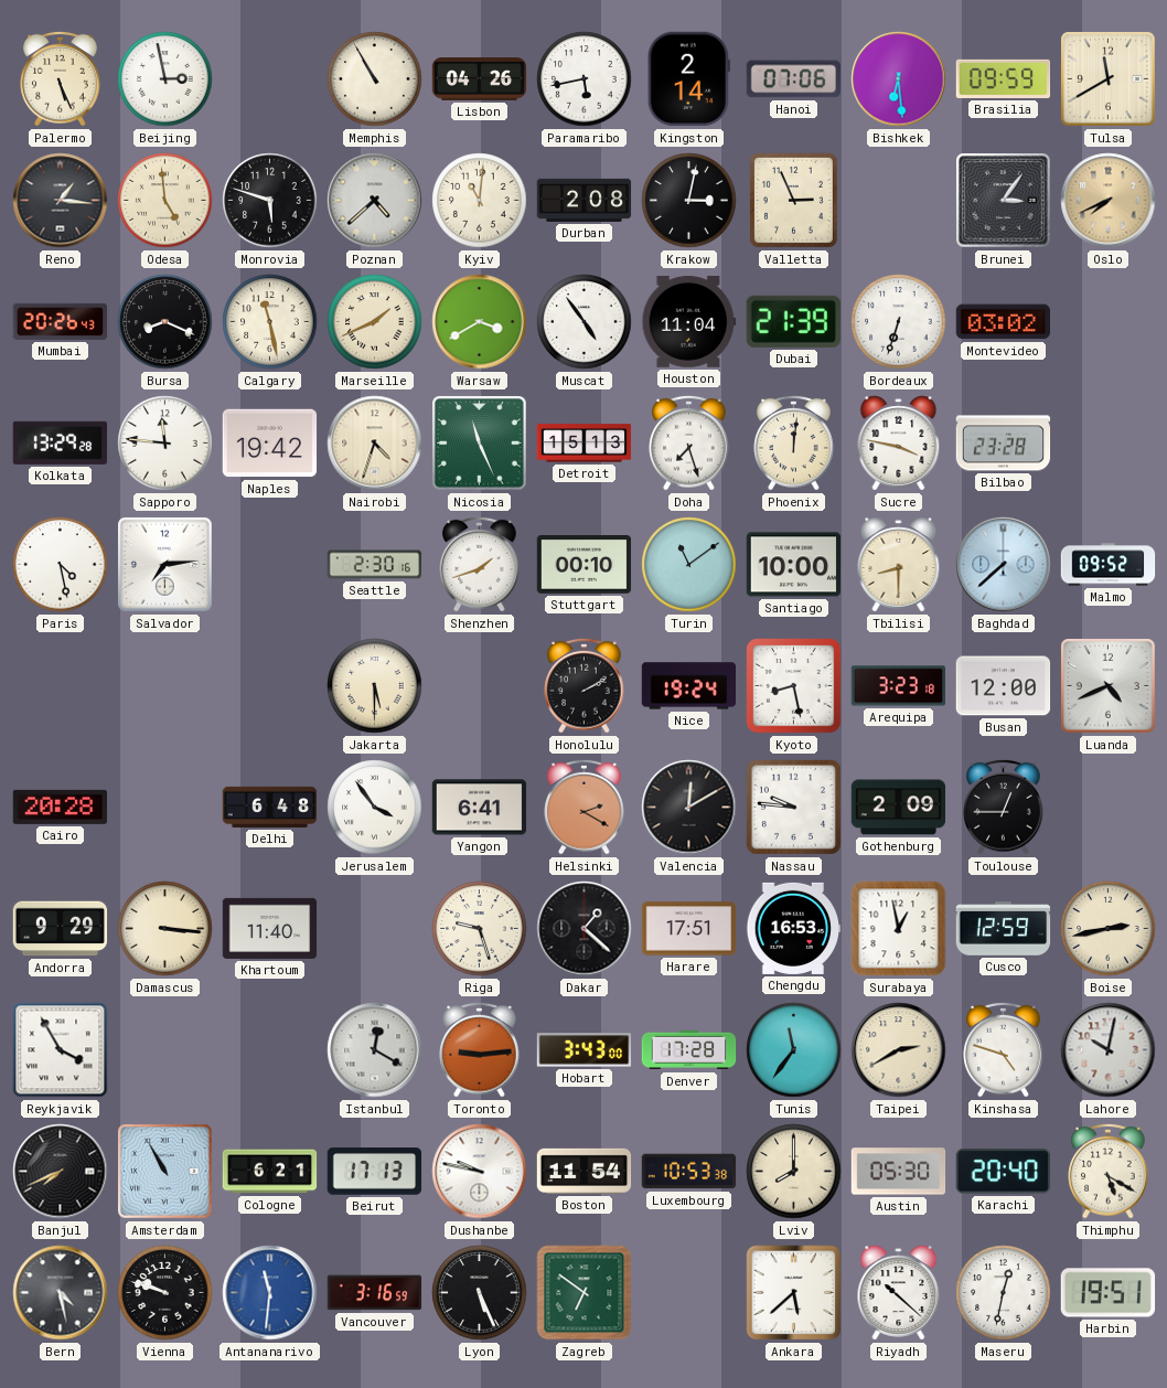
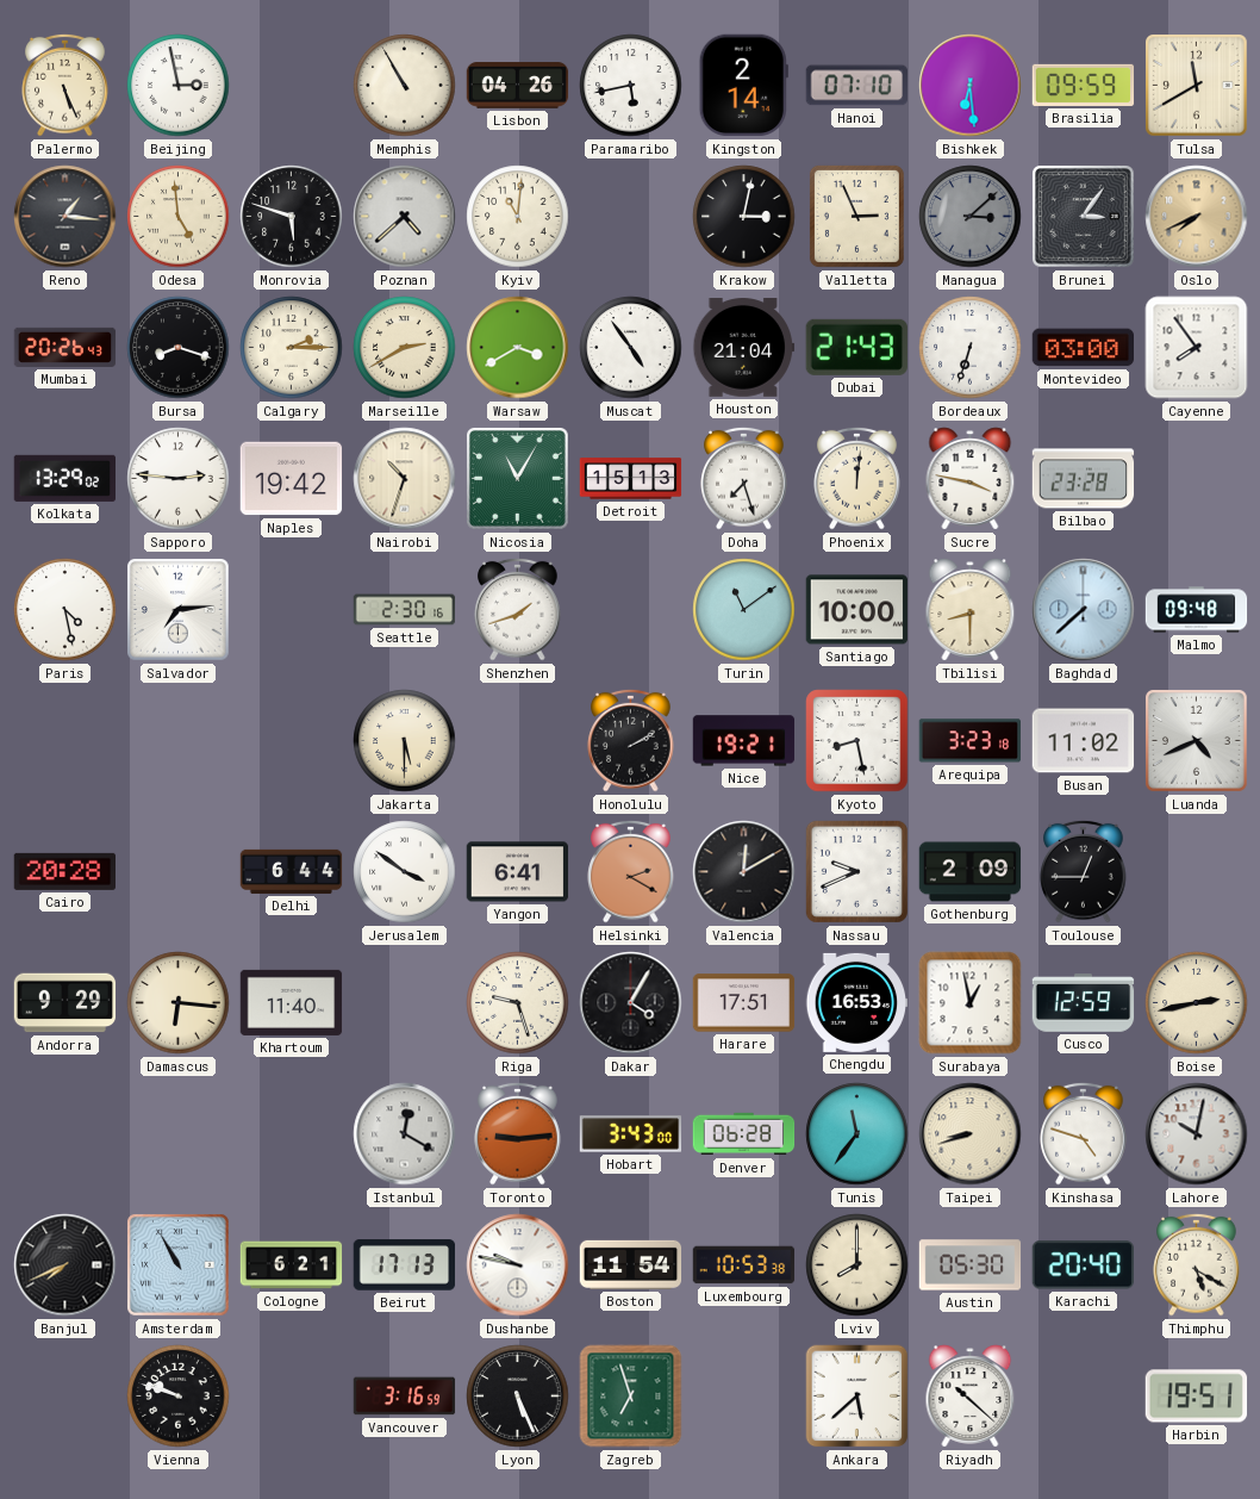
Hanoi: 07:06 -> 07:10 (856, 86)
Durban: 2:08 -> none (585, 200)
Managua: none -> 3:08 (971, 217)
Bursa: 8:19 -> 8:18 (179, 348)
Calgary: 11:28 -> 2:15 (292, 348)
Marseille: 1:41 -> 2:40 (405, 348)
Houston: 11:04 -> 21:04 (744, 348)
Dubai: 21:39 -> 21:43 (856, 347)
Montevideo: 03:02 -> 03:00 (1083, 348)
Cayenne: none -> 7:54 (1197, 348)
Kolkata: 13:29:28 -> 13:29:02 (64, 478)
Sapporo: 11:46 -> 2:46 (179, 479)
Nairobi: 4:33 -> 10:33 (405, 479)
Nicosia: 11:26 -> 11:05 (518, 479)
Stuttgart: 00:10 -> none (585, 565)
Malmo: 09:52 -> 09:48 (1197, 610)
Nice: 19:24 -> 19:21 (744, 741)
Busan: 12:00 -> 11:02 (1084, 741)
Delhi: 6:48 -> 6:44 (292, 871)
Jerusalem: 3:54 -> 3:51 (405, 872)
Nassau: 9:46 -> 9:41 (856, 871)
Damascus: 3:16 -> 6:16 (179, 1003)
Dakar: 1:22 -> 4:05 (631, 1003)
Reykjavik: 3:55 -> none (61, 1050)
Denver: 17:28 -> 06:28 (744, 1134)
Taipei: 2:40 -> 8:42 (971, 1134)
Bern: 4:28 -> none (61, 1293)
Antananarivo: 11:31 -> none (270, 1293)
Zagreb: 6:51 -> 6:57 (631, 1397)
Maseru: 12:32 -> none (1004, 1293)
